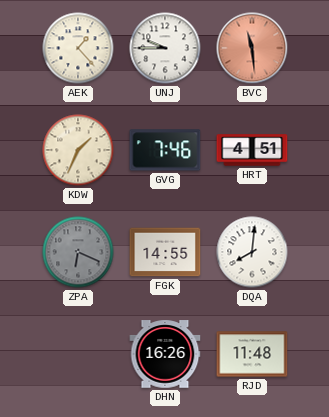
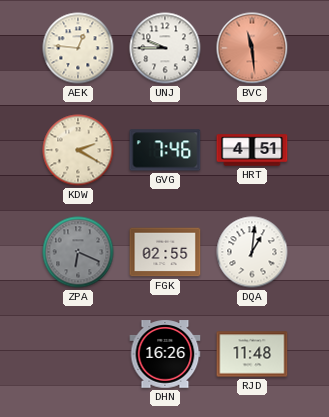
AEK: 1:23 -> 12:46 (78, 48)
KDW: 1:34 -> 2:20 (78, 150)
FGK: 14:55 -> 02:55 (165, 252)
DQA: 8:01 -> 1:01 (252, 252)
